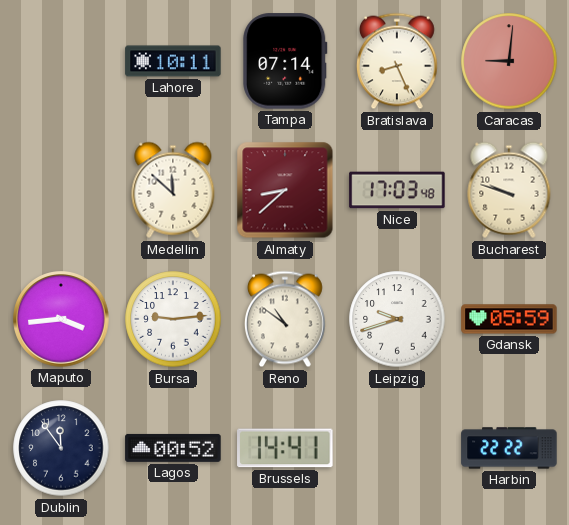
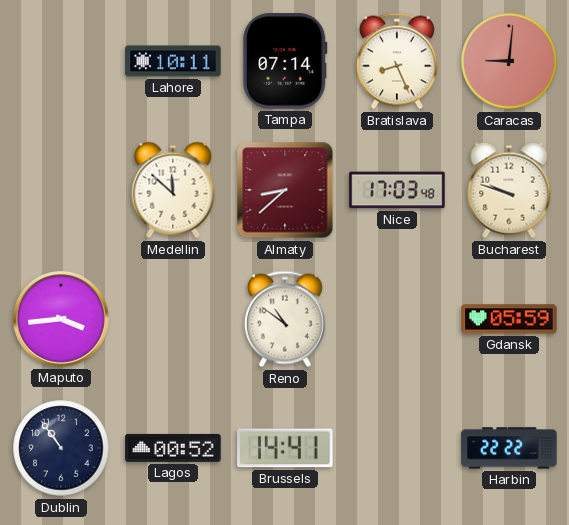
Bursa: 9:14 -> none (173, 319)
Leipzig: 9:42 -> none (397, 319)
Dublin: 11:54 -> 10:54 (61, 448)
